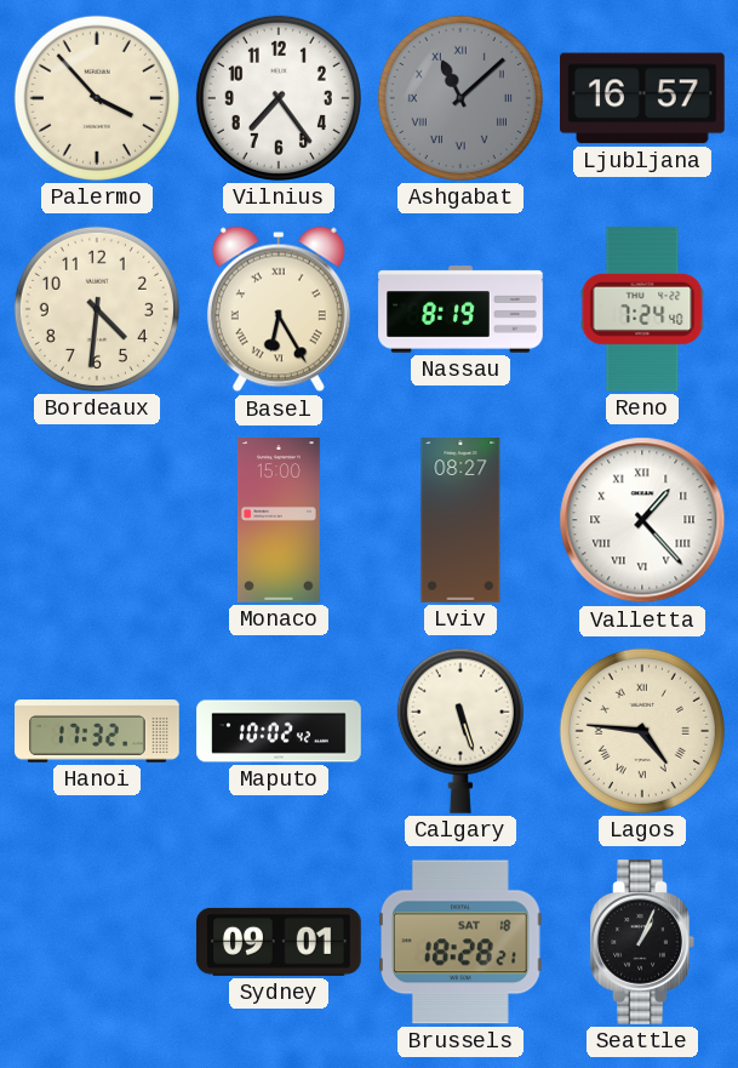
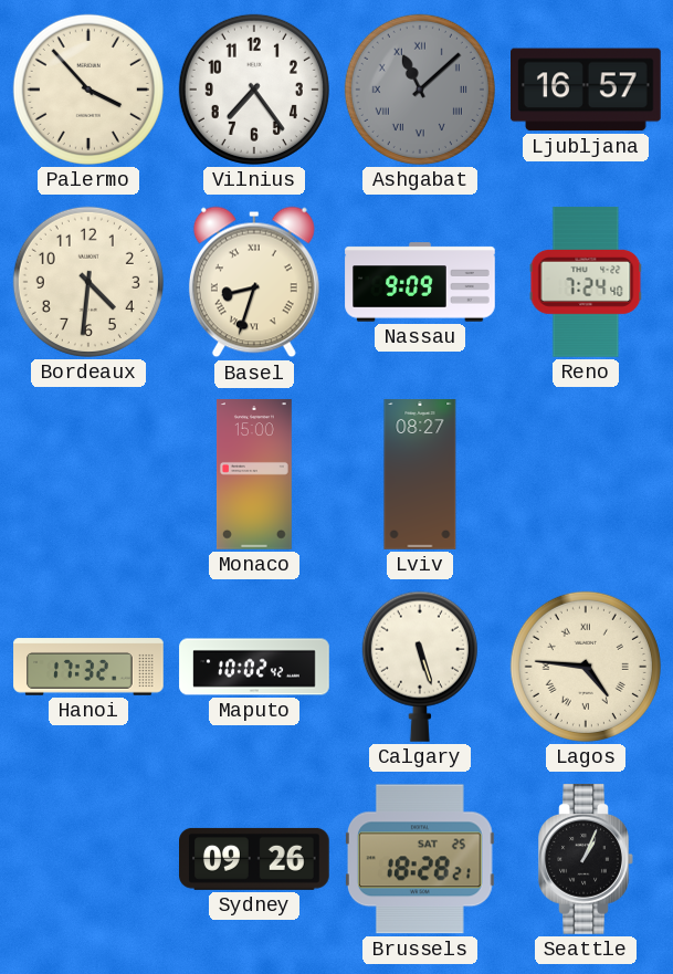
Basel: 6:25 -> 8:33 (254, 282)
Nassau: 8:19 -> 9:09 (420, 282)
Valletta: 1:23 -> none (642, 520)
Sydney: 09:01 -> 09:26 (255, 859)
Brussels date: SAT 18 -> SAT 25 (420, 859)
